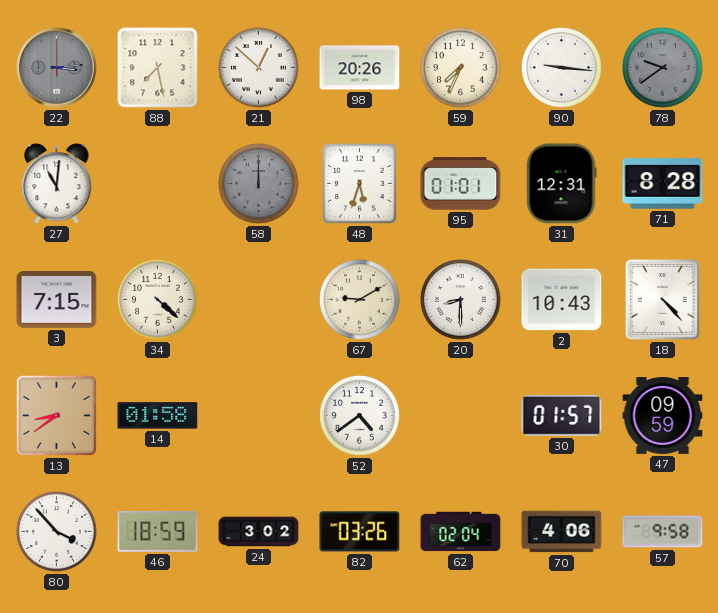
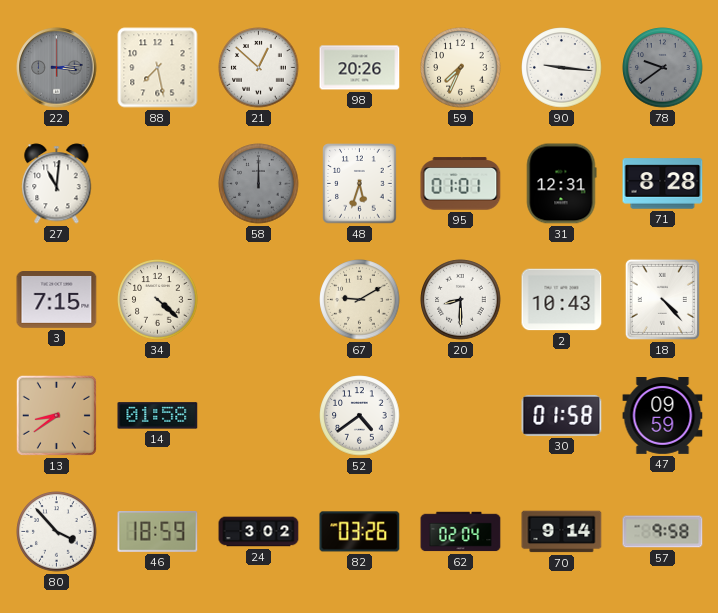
30: 01:57 -> 01:58 (562, 415)
70: 4:06 -> 9:14 (562, 532)
